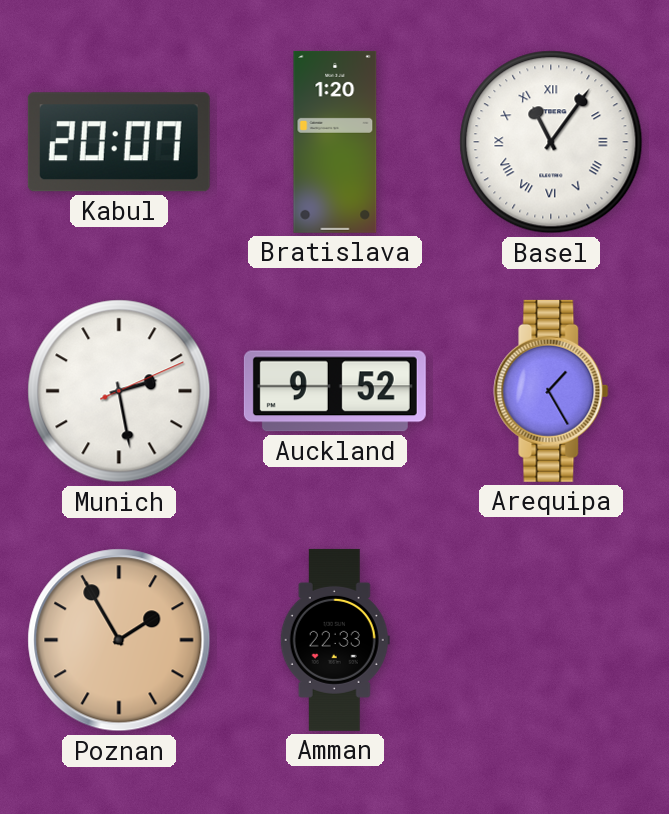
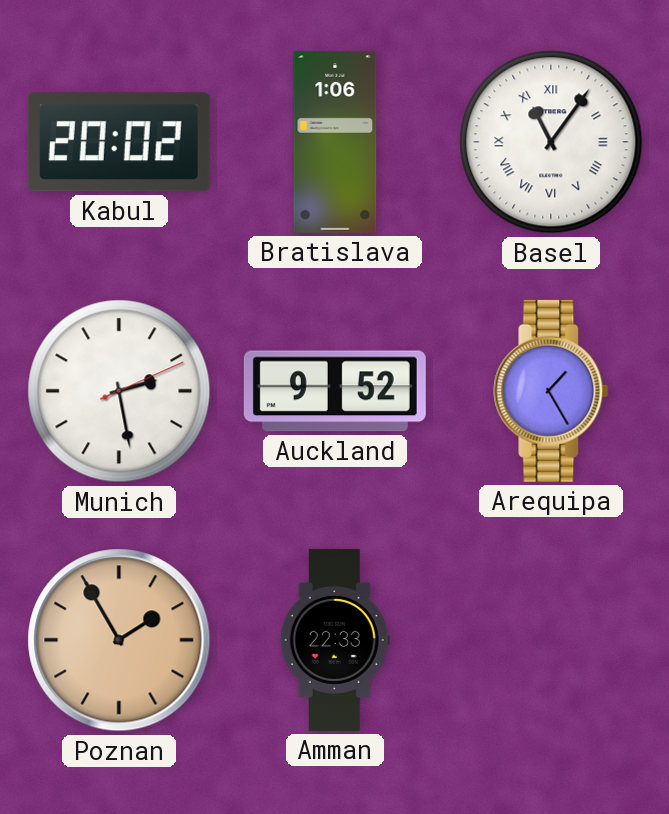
Kabul: 20:07 -> 20:02 (119, 142)
Bratislava: 1:20 -> 1:06 (335, 142)
